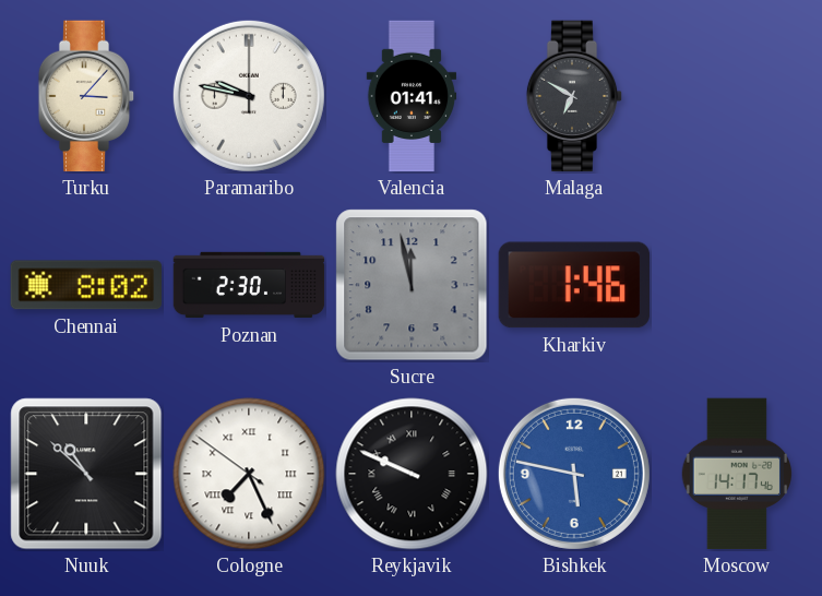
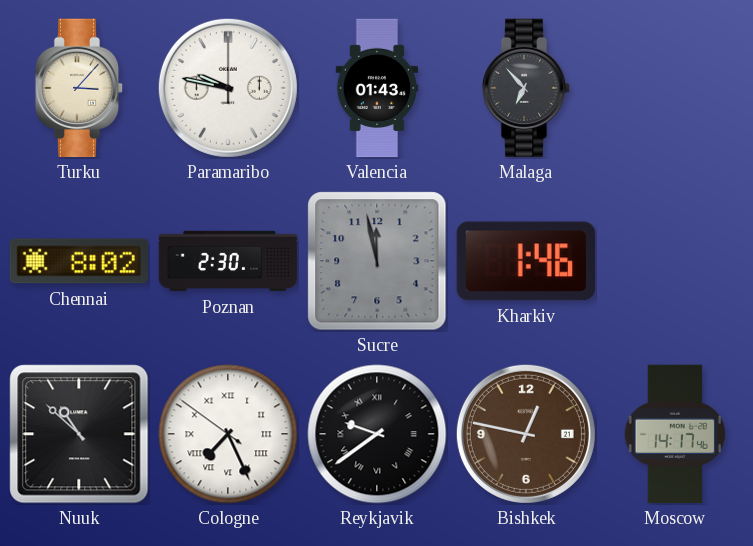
Valencia: 01:41 -> 01:43 (377, 88)
Malaga: 6:50 -> 6:53 (526, 88)
Reykjavik: 9:49 -> 9:39 (377, 434)
Bishkek: 5:47 -> 12:47 (526, 434)
Bishkek dial: blue -> brown (526, 434)
